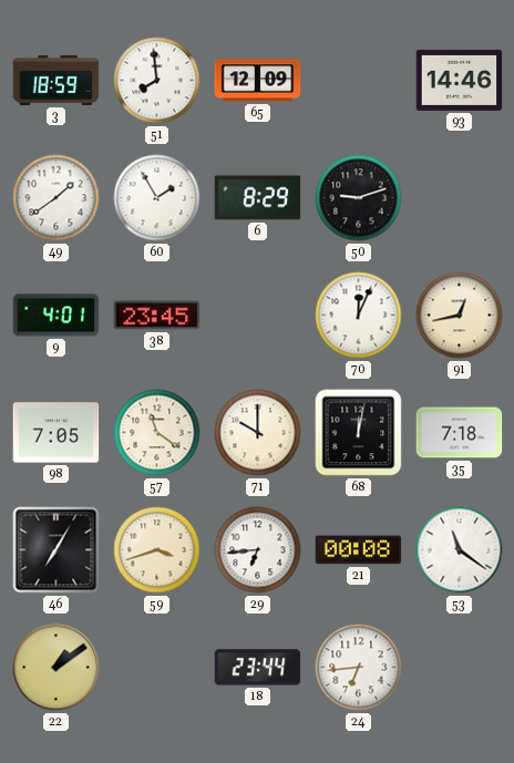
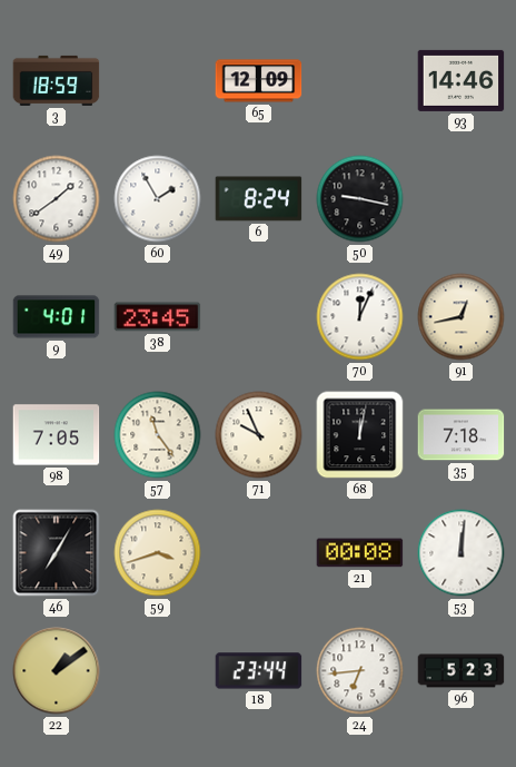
51: 7:59 -> none (157, 81)
6: 8:29 -> 8:24 (259, 199)
50: 9:12 -> 9:17 (360, 199)
57: 11:21 -> 11:24 (158, 435)
71: 10:00 -> 9:56 (259, 435)
29: 6:44 -> none (258, 550)
53: 11:21 -> 12:01 (462, 553)
96: none -> 5:23 (462, 671)
